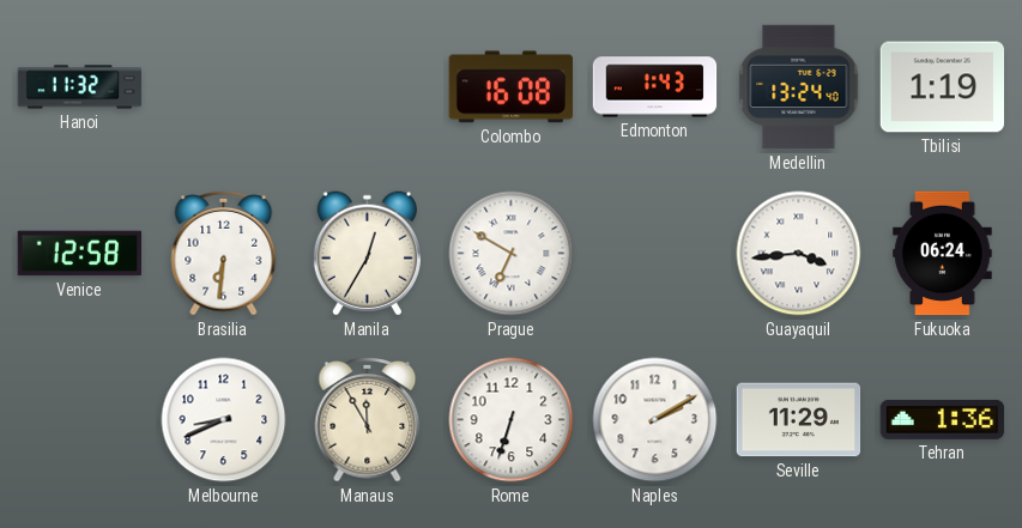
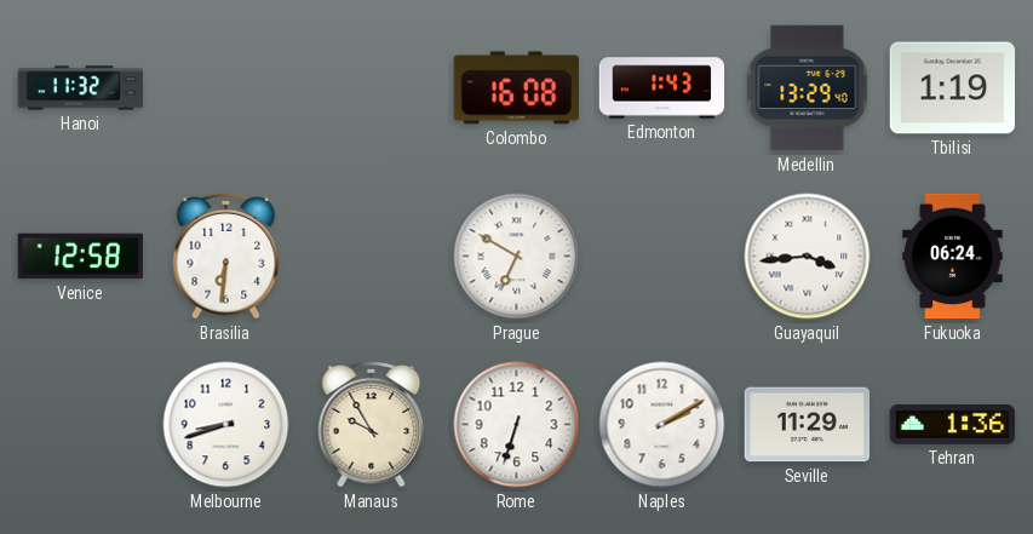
Medellin: 13:24 -> 13:29 (808, 88)
Manila: 12:35 -> none (367, 254)
Melbourne: 8:41 -> 8:42 (226, 425)
Manaus: 11:55 -> 9:55 (372, 424)
